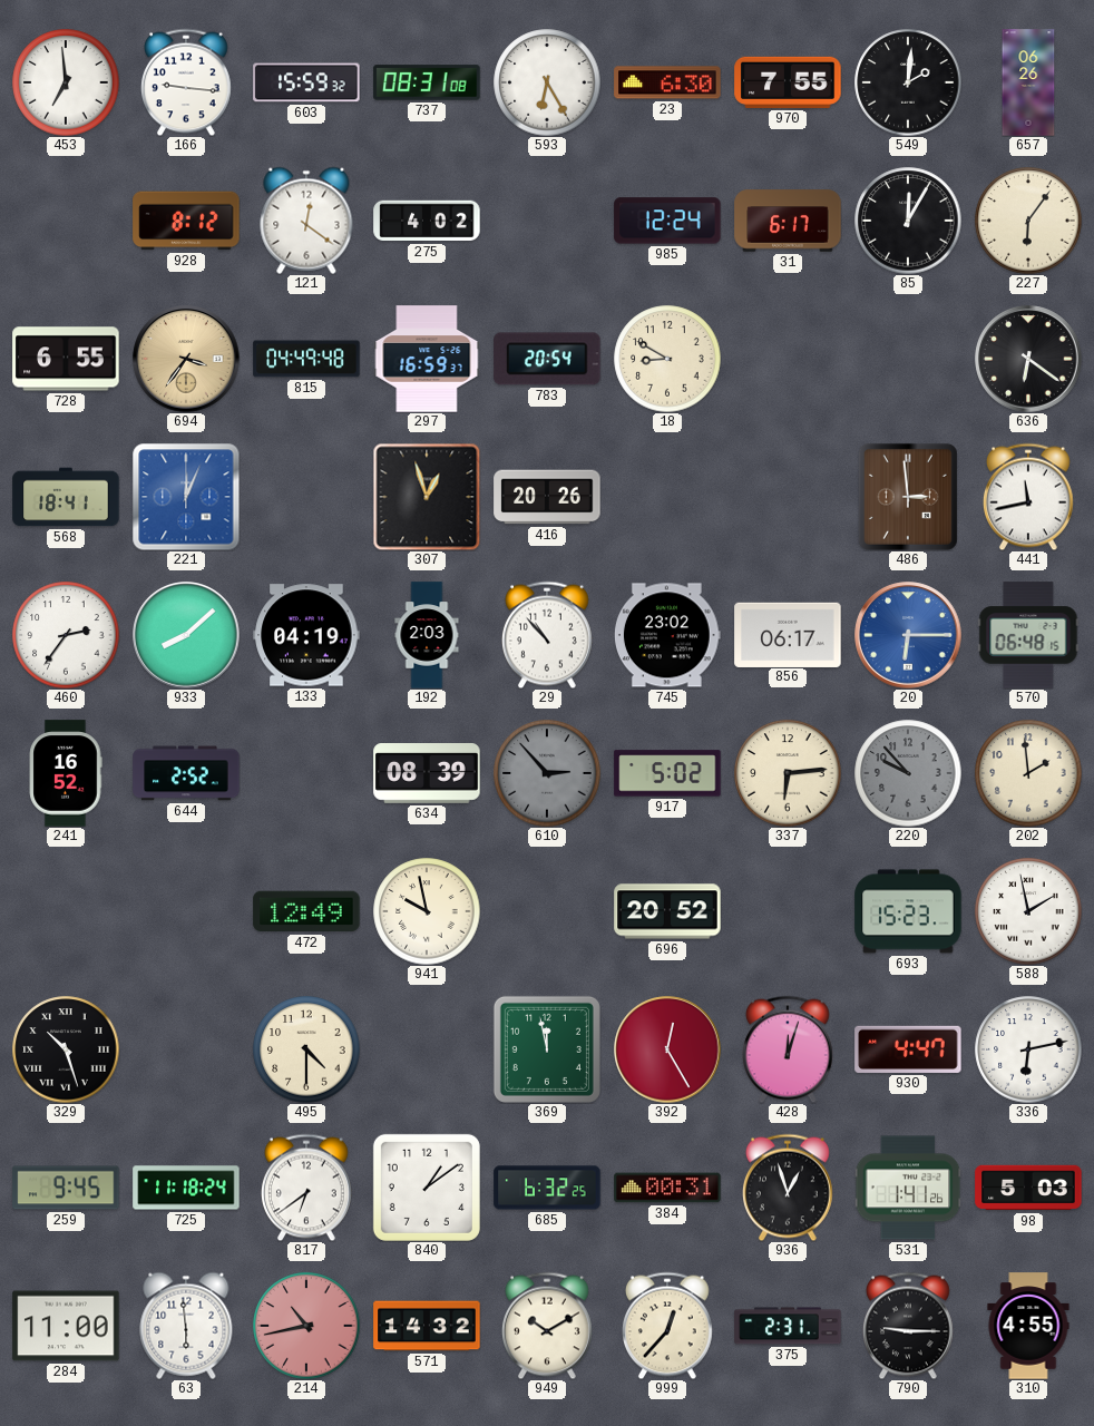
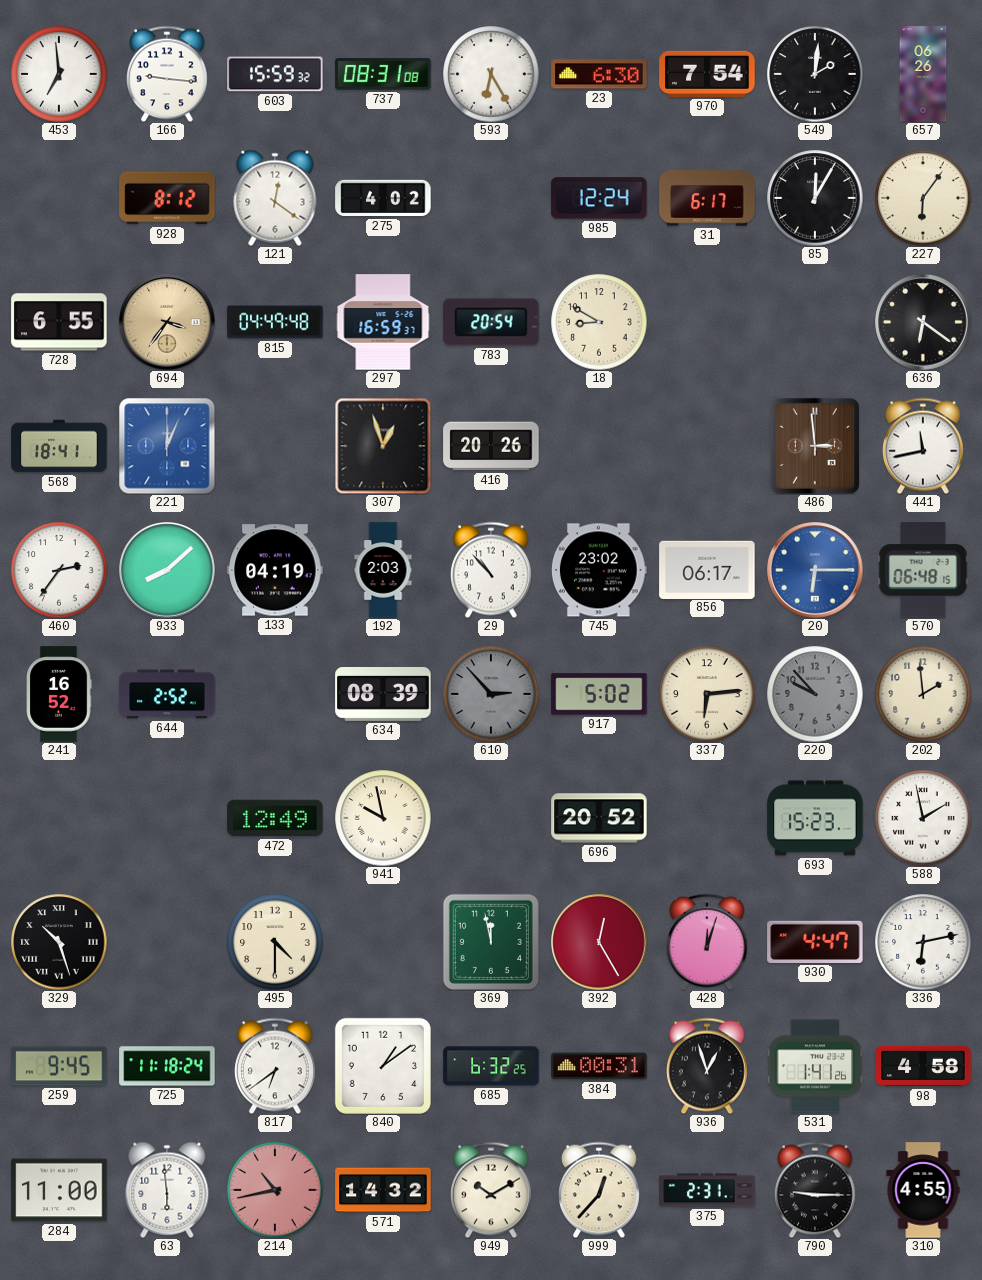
970: 7:55 -> 7:54 (707, 74)
98: 5:03 -> 4:58 (923, 1066)
